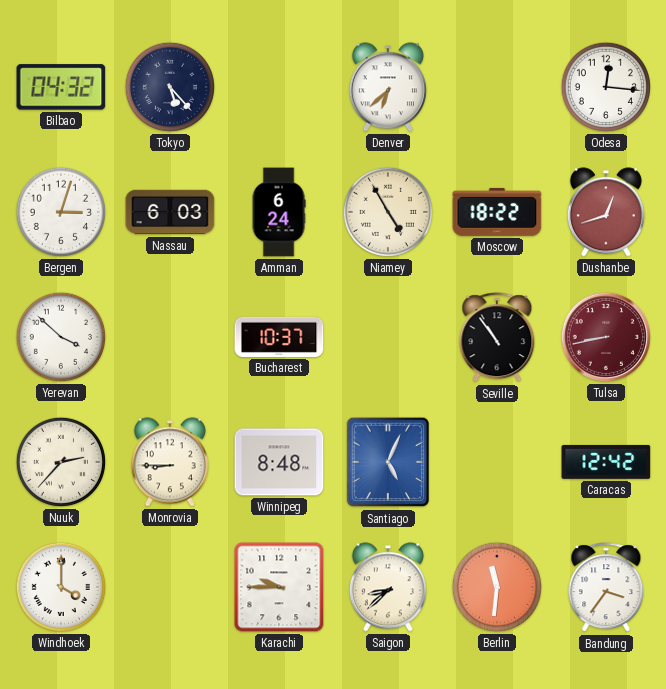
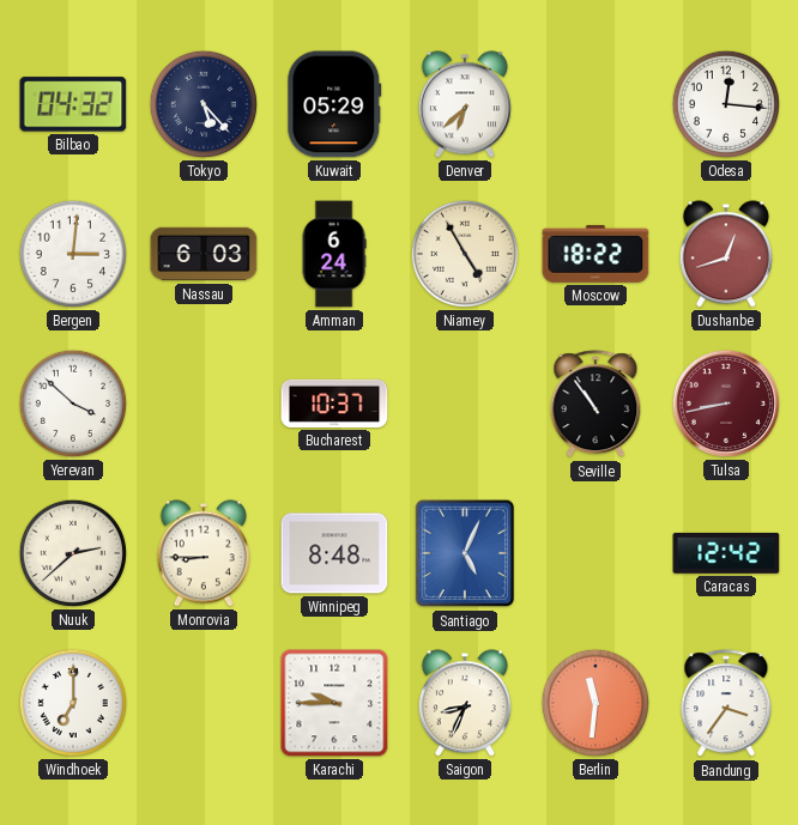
Kuwait: none -> 05:29 (334, 104)
Bergen: 3:03 -> 3:01 (73, 254)
Nuuk: 2:37 -> 2:38 (73, 553)
Windhoek: 4:00 -> 7:00 (73, 703)
Saigon: 8:38 -> 8:34 (465, 703)
